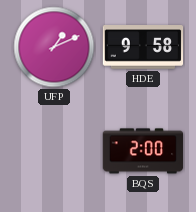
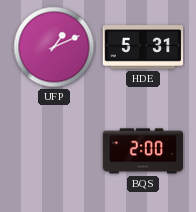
HDE: 9:58 -> 5:31 (143, 48)
